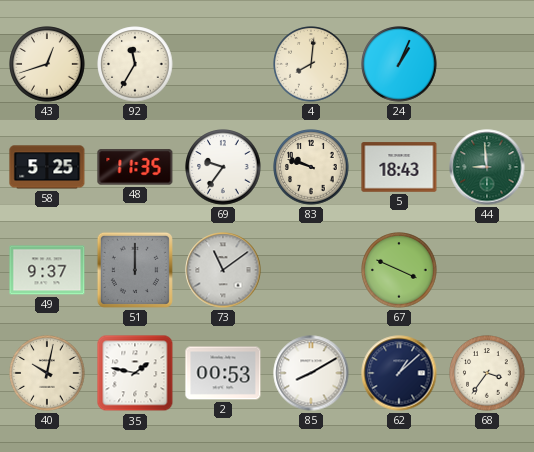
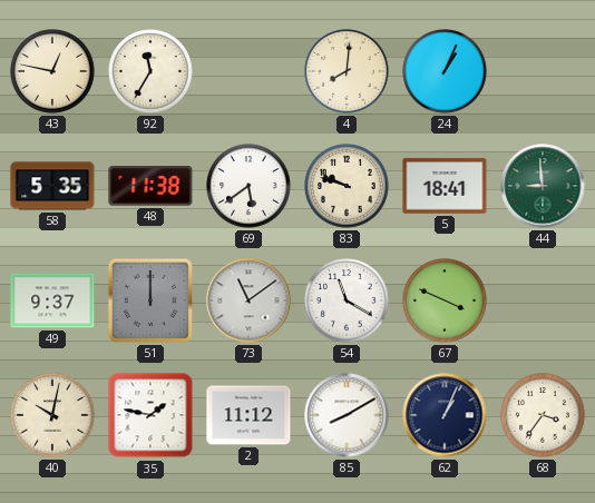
43: 12:42 -> 12:47 (52, 71)
58: 5:25 -> 5:35 (52, 186)
48: 11:35 -> 11:38 (150, 186)
69: 9:36 -> 5:39 (248, 186)
5: 18:43 -> 18:41 (445, 186)
54: none -> 11:20 (347, 300)
2: 00:53 -> 11:12 (248, 415)
62: 1:08 -> 1:04 (445, 415)
